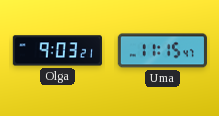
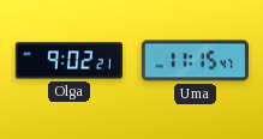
Olga: 9:03 -> 9:02 (68, 61)
